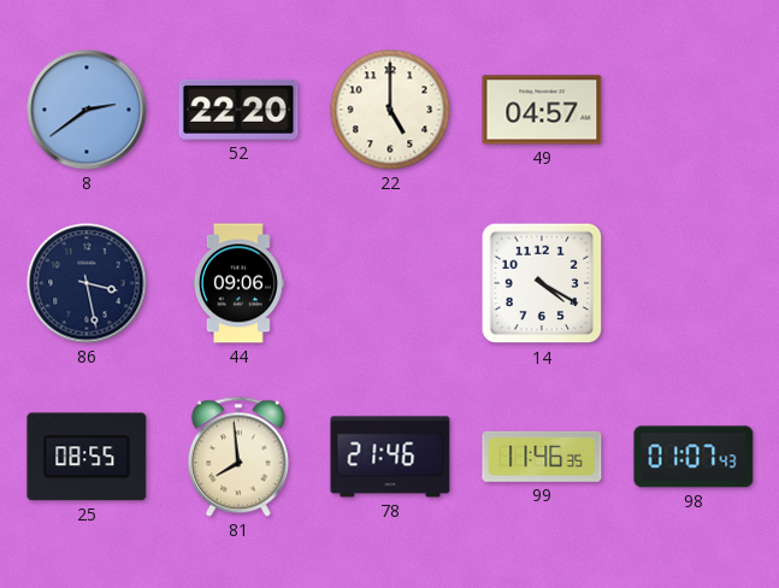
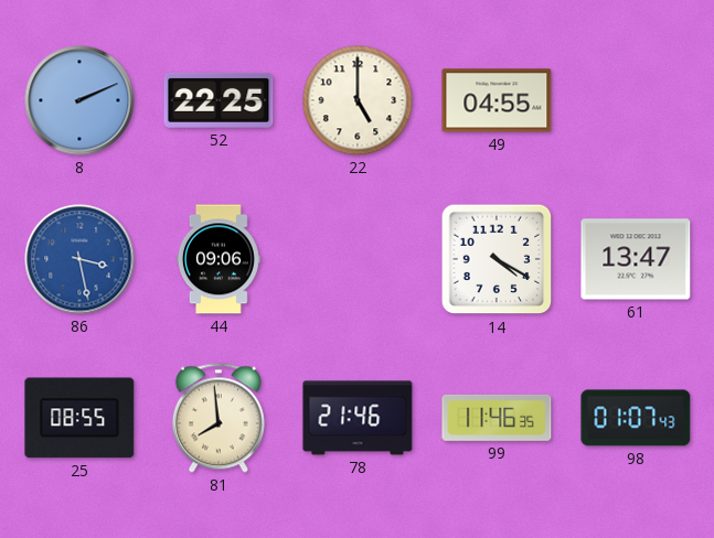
8: 2:39 -> 2:11 (79, 100)
52: 22:20 -> 22:25 (219, 100)
49: 04:57 -> 04:55 (497, 100)
86 dial: navy -> blue (79, 259)
61: none -> 13:47 (636, 259)
